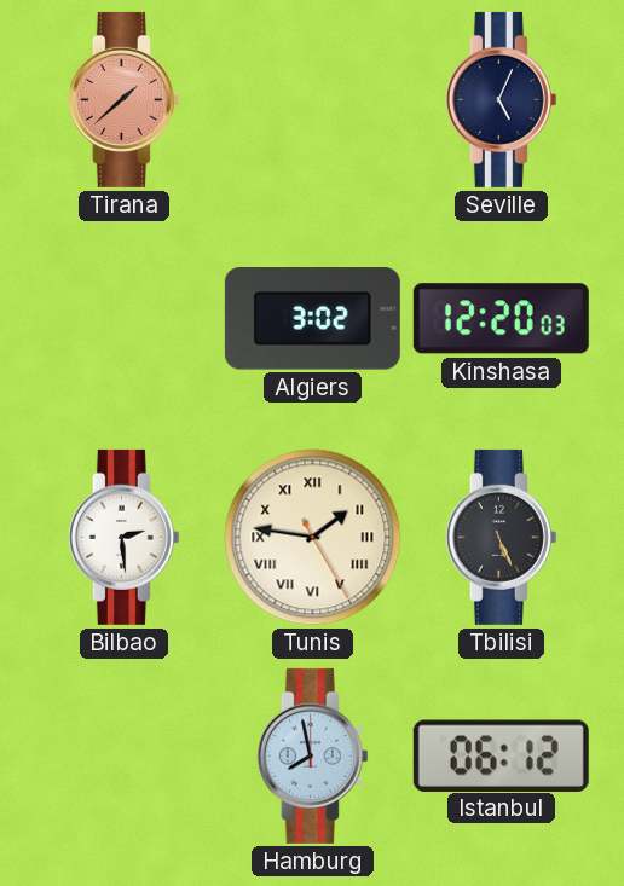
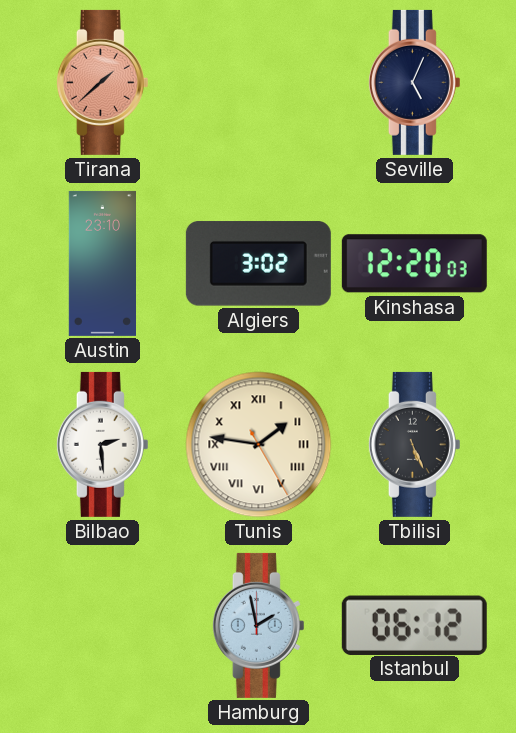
Austin: none -> 23:10 (102, 263)
Hamburg: 7:58 -> 1:58 (258, 625)
